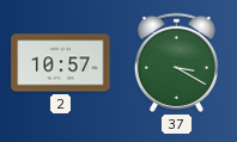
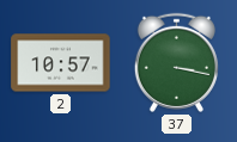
37: 3:20 -> 3:17 (176, 62)
